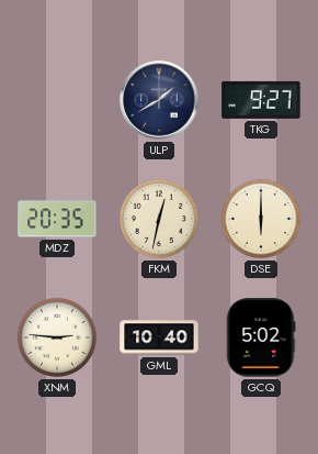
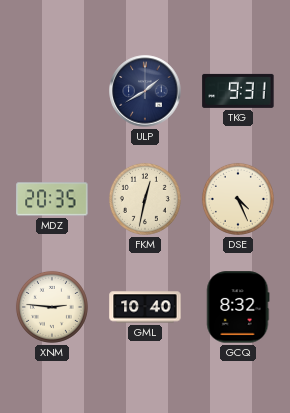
TKG: 9:27 -> 9:31 (238, 91)
DSE: 6:00 -> 4:26 (238, 199)
GCQ: 5:02 -> 8:32 (238, 307)
